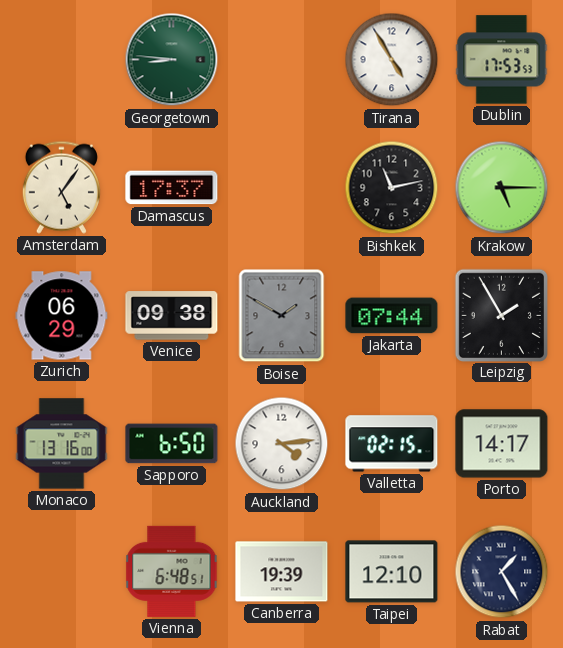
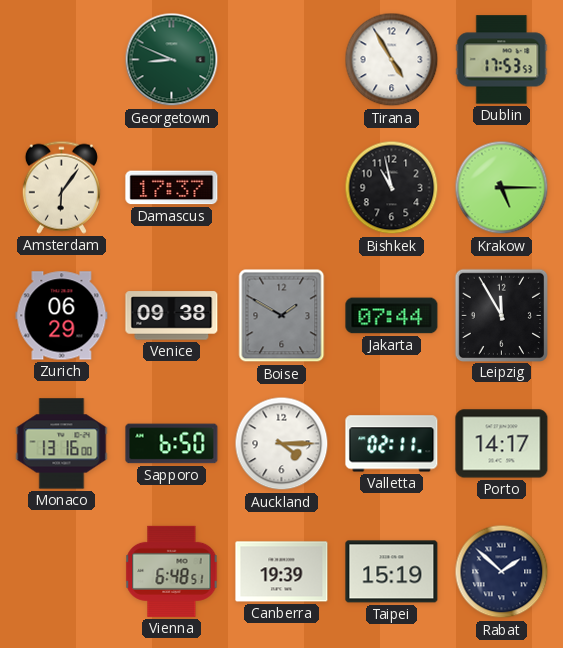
Georgetown: 8:46 -> 8:49 (172, 60)
Amsterdam: 5:06 -> 6:06 (61, 187)
Bishkek: 11:13 -> 10:58 (392, 188)
Leipzig: 1:55 -> 11:55 (501, 315)
Auckland: 4:14 -> 4:15 (282, 444)
Valletta: 02:15 -> 02:11 (392, 444)
Taipei: 12:10 -> 15:19 (392, 572)
Rabat: 1:25 -> 1:52 (502, 572)
